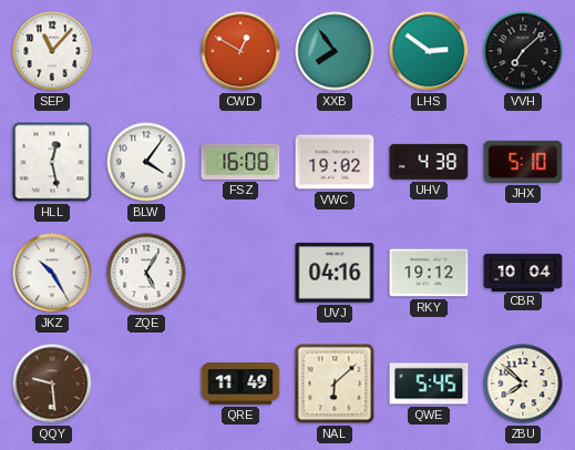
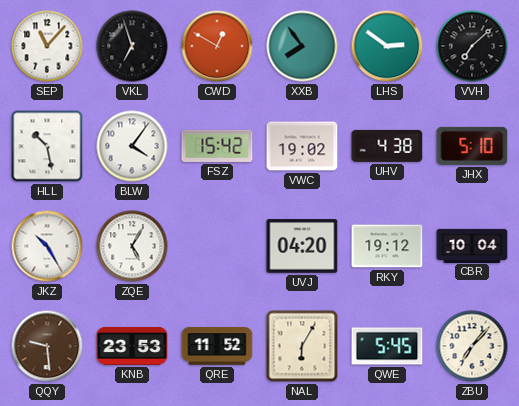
VKL: none -> 6:57 (132, 46)
HLL: 12:28 -> 10:28 (47, 146)
FSZ: 16:08 -> 15:42 (217, 146)
UVJ: 04:16 -> 04:20 (302, 246)
KNB: none -> 23:53 (132, 346)
QRE: 11:49 -> 11:52 (217, 346)
NAL: 6:08 -> 6:05 (302, 346)
ZBU: 7:52 -> 7:07 (472, 346)
